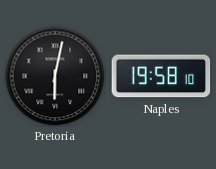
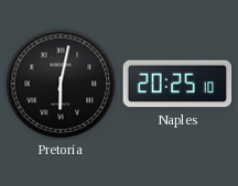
Naples: 19:58 -> 20:25 (177, 84)
